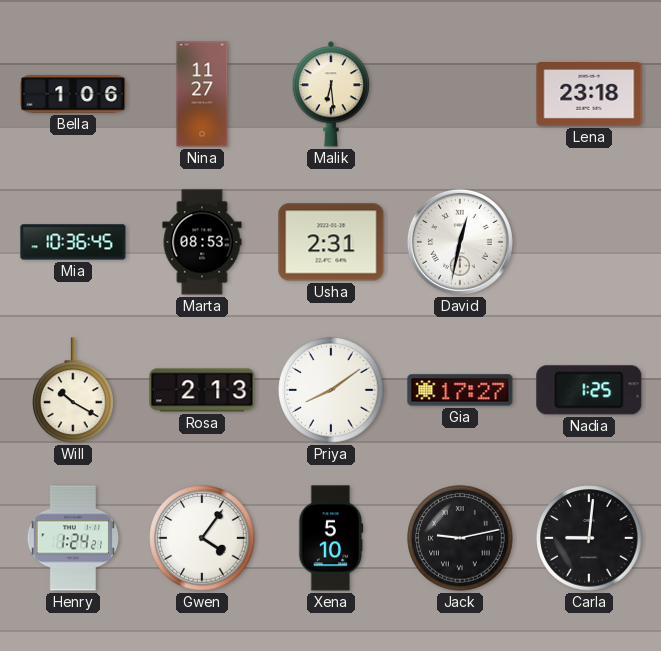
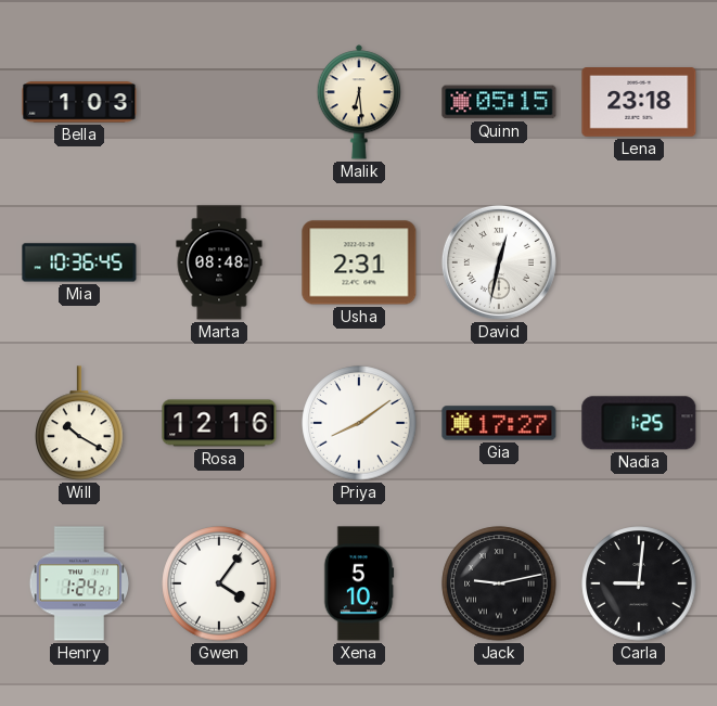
Bella: 1:06 -> 1:03 (79, 102)
Nina: 11:27 -> none (202, 94)
Quinn: none -> 05:15 (499, 102)
Marta: 08:53 -> 08:48 (219, 262)
Rosa: 2:13 -> 12:16 (219, 423)
